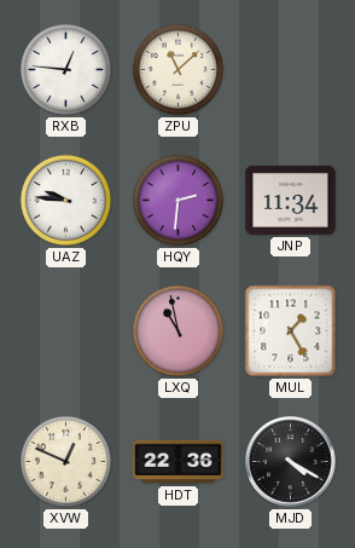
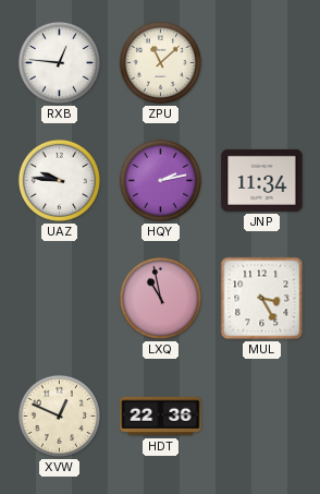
HQY: 2:31 -> 2:13 (160, 180)
MUL: 1:25 -> 3:25 (262, 299)
MJD: 4:20 -> none (291, 462)
